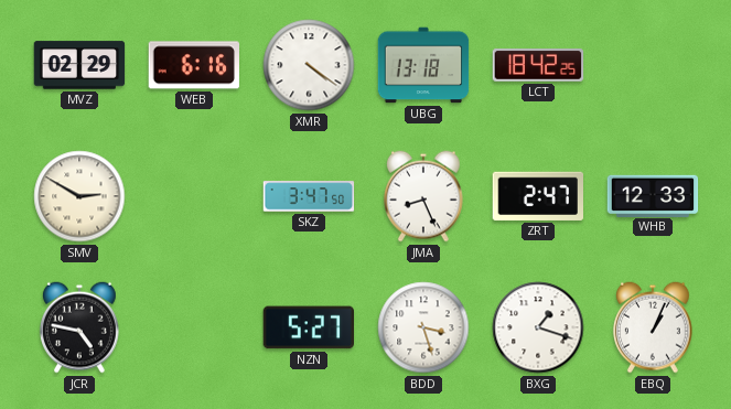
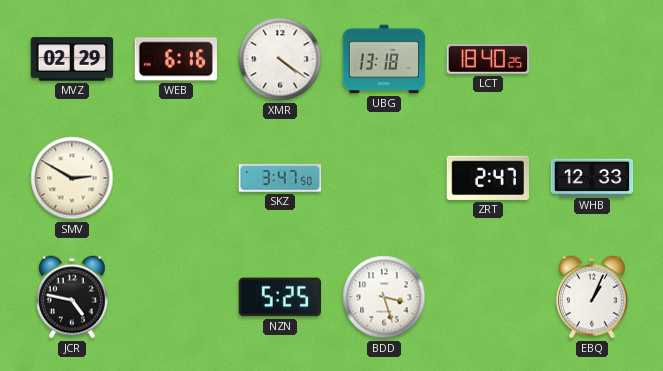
LCT: 18:42 -> 18:40 (488, 59)
JMA: 8:26 -> none (423, 196)
NZN: 5:27 -> 5:25 (279, 297)
BXG: 1:18 -> none (538, 327)
